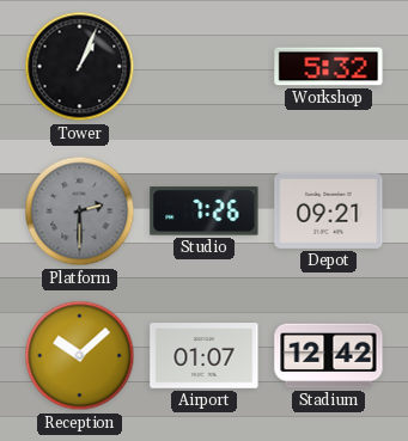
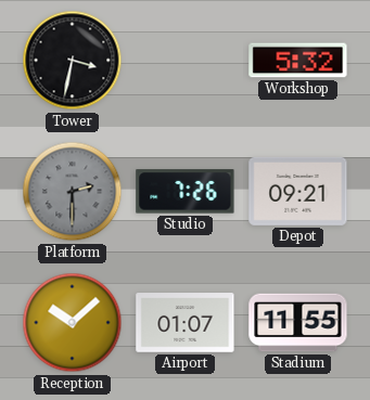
Tower: 1:04 -> 3:32 (73, 61)
Stadium: 12:42 -> 11:55 (298, 323)
